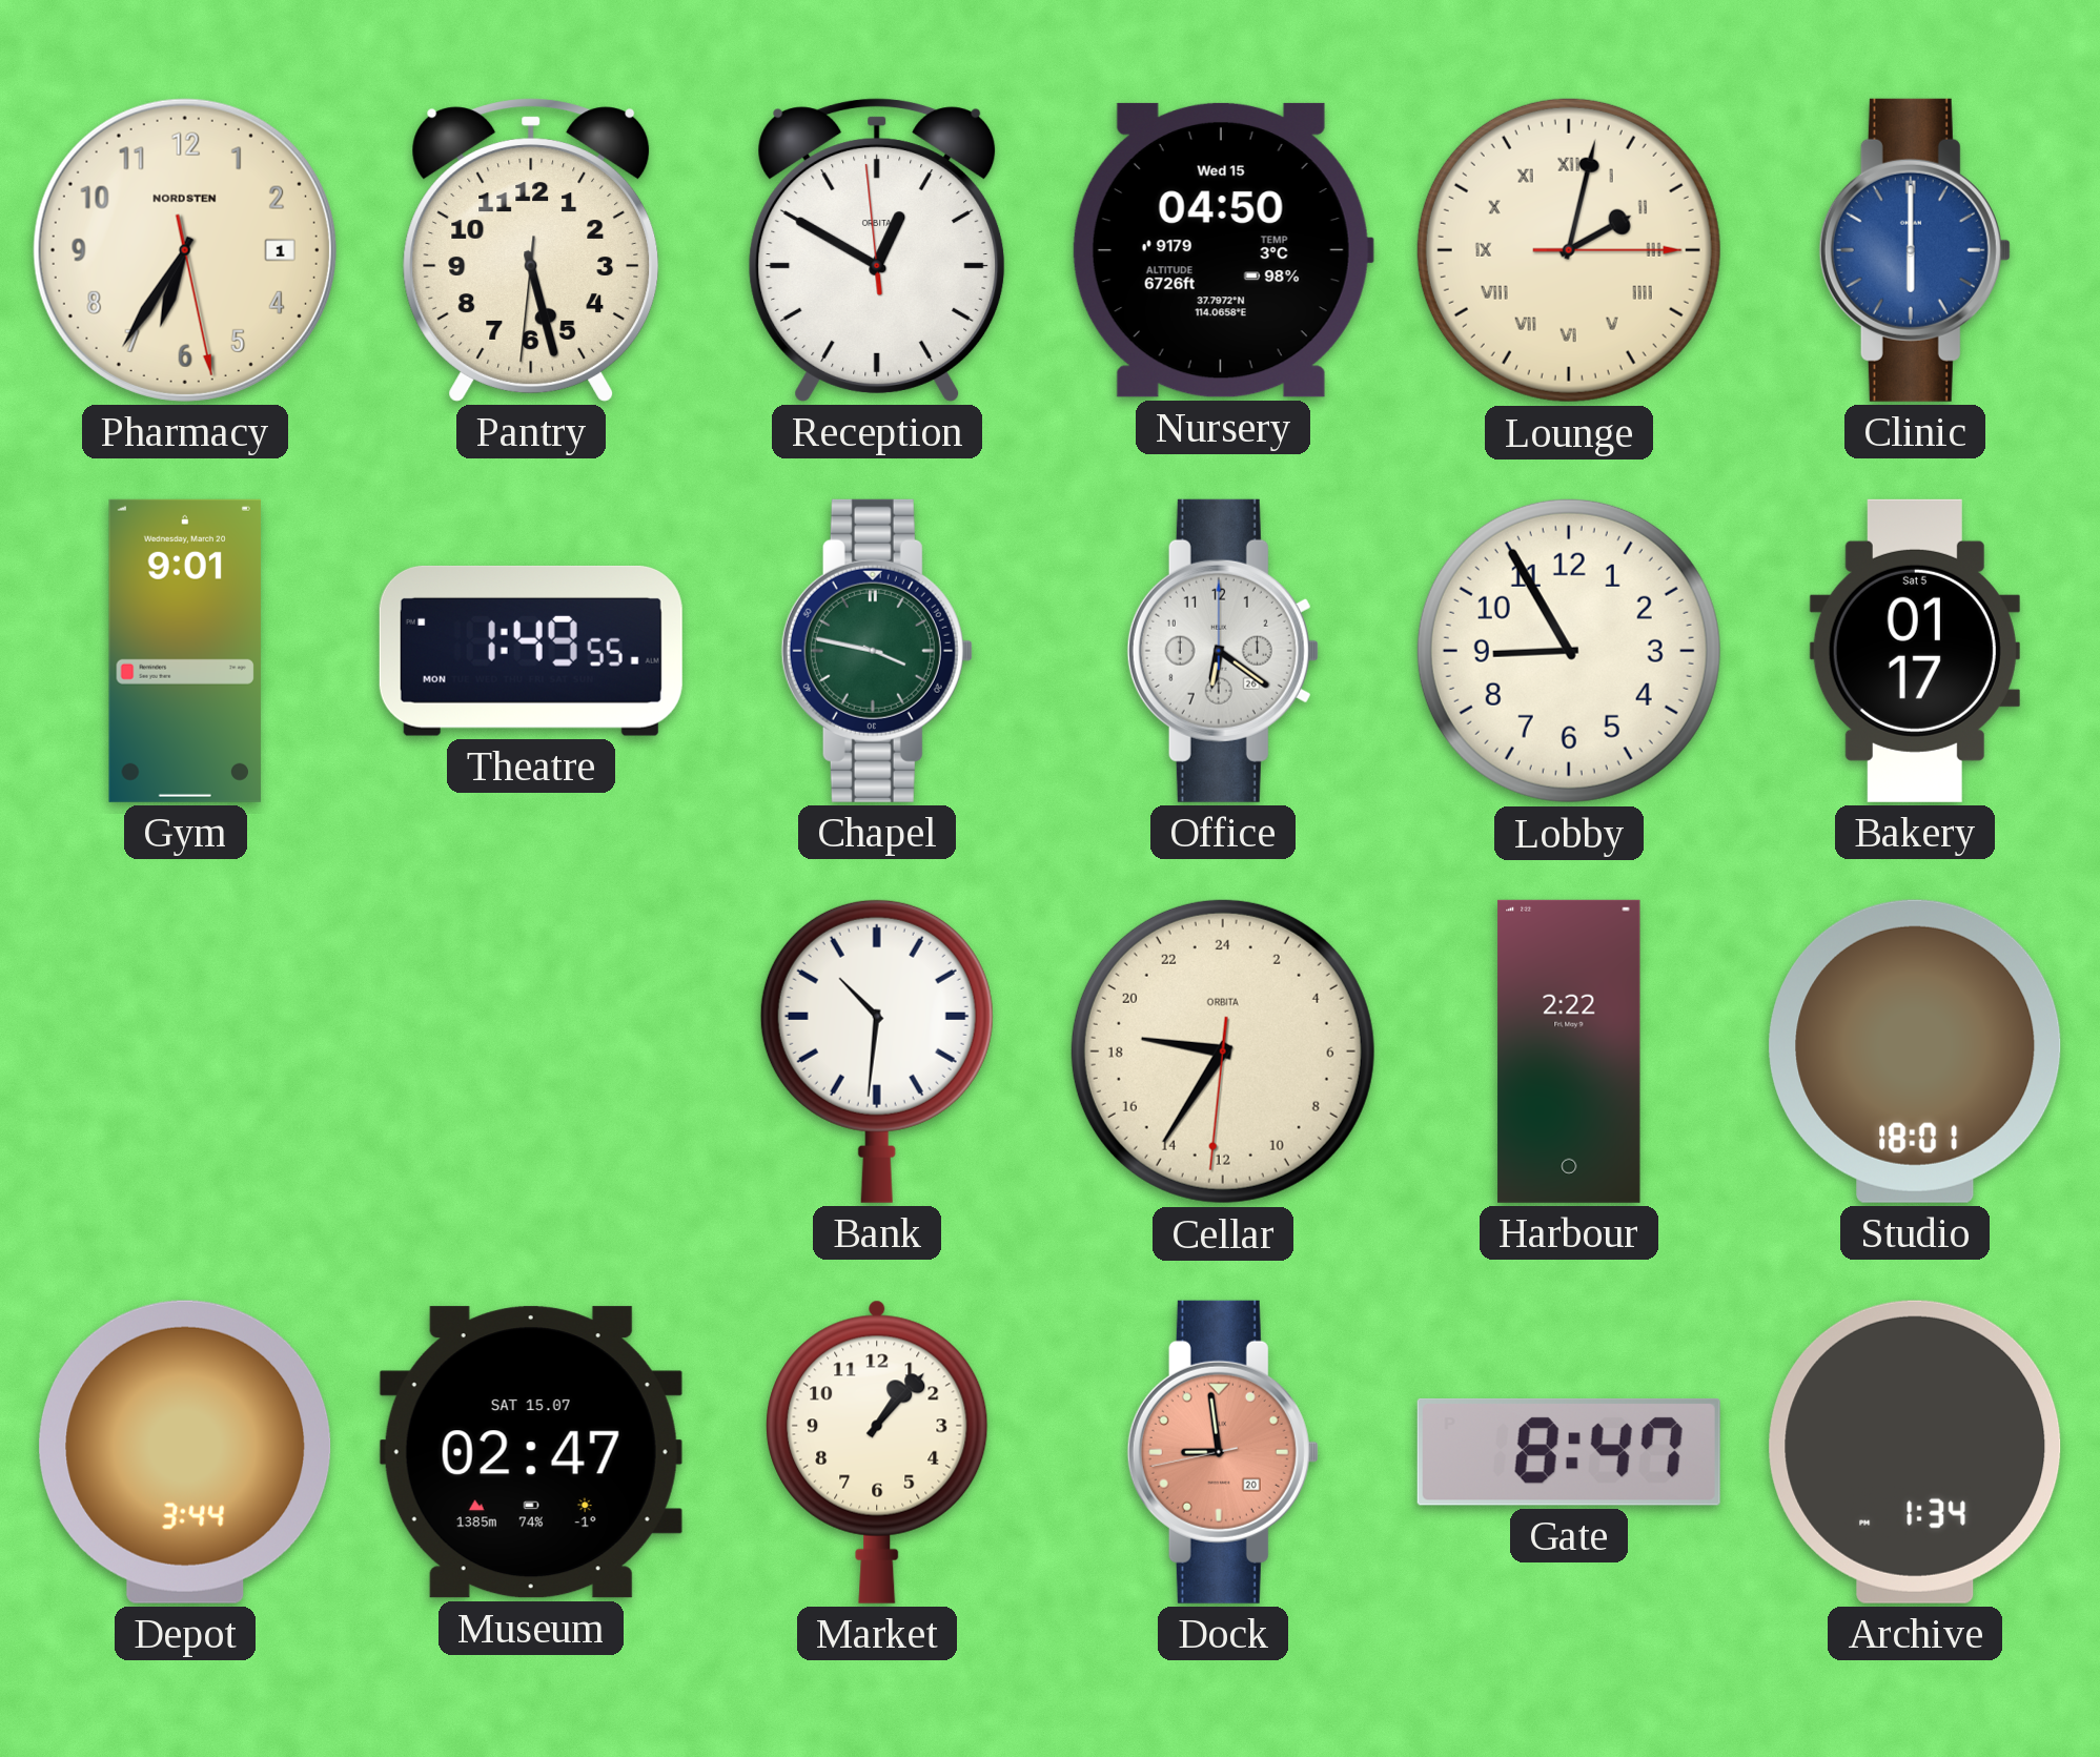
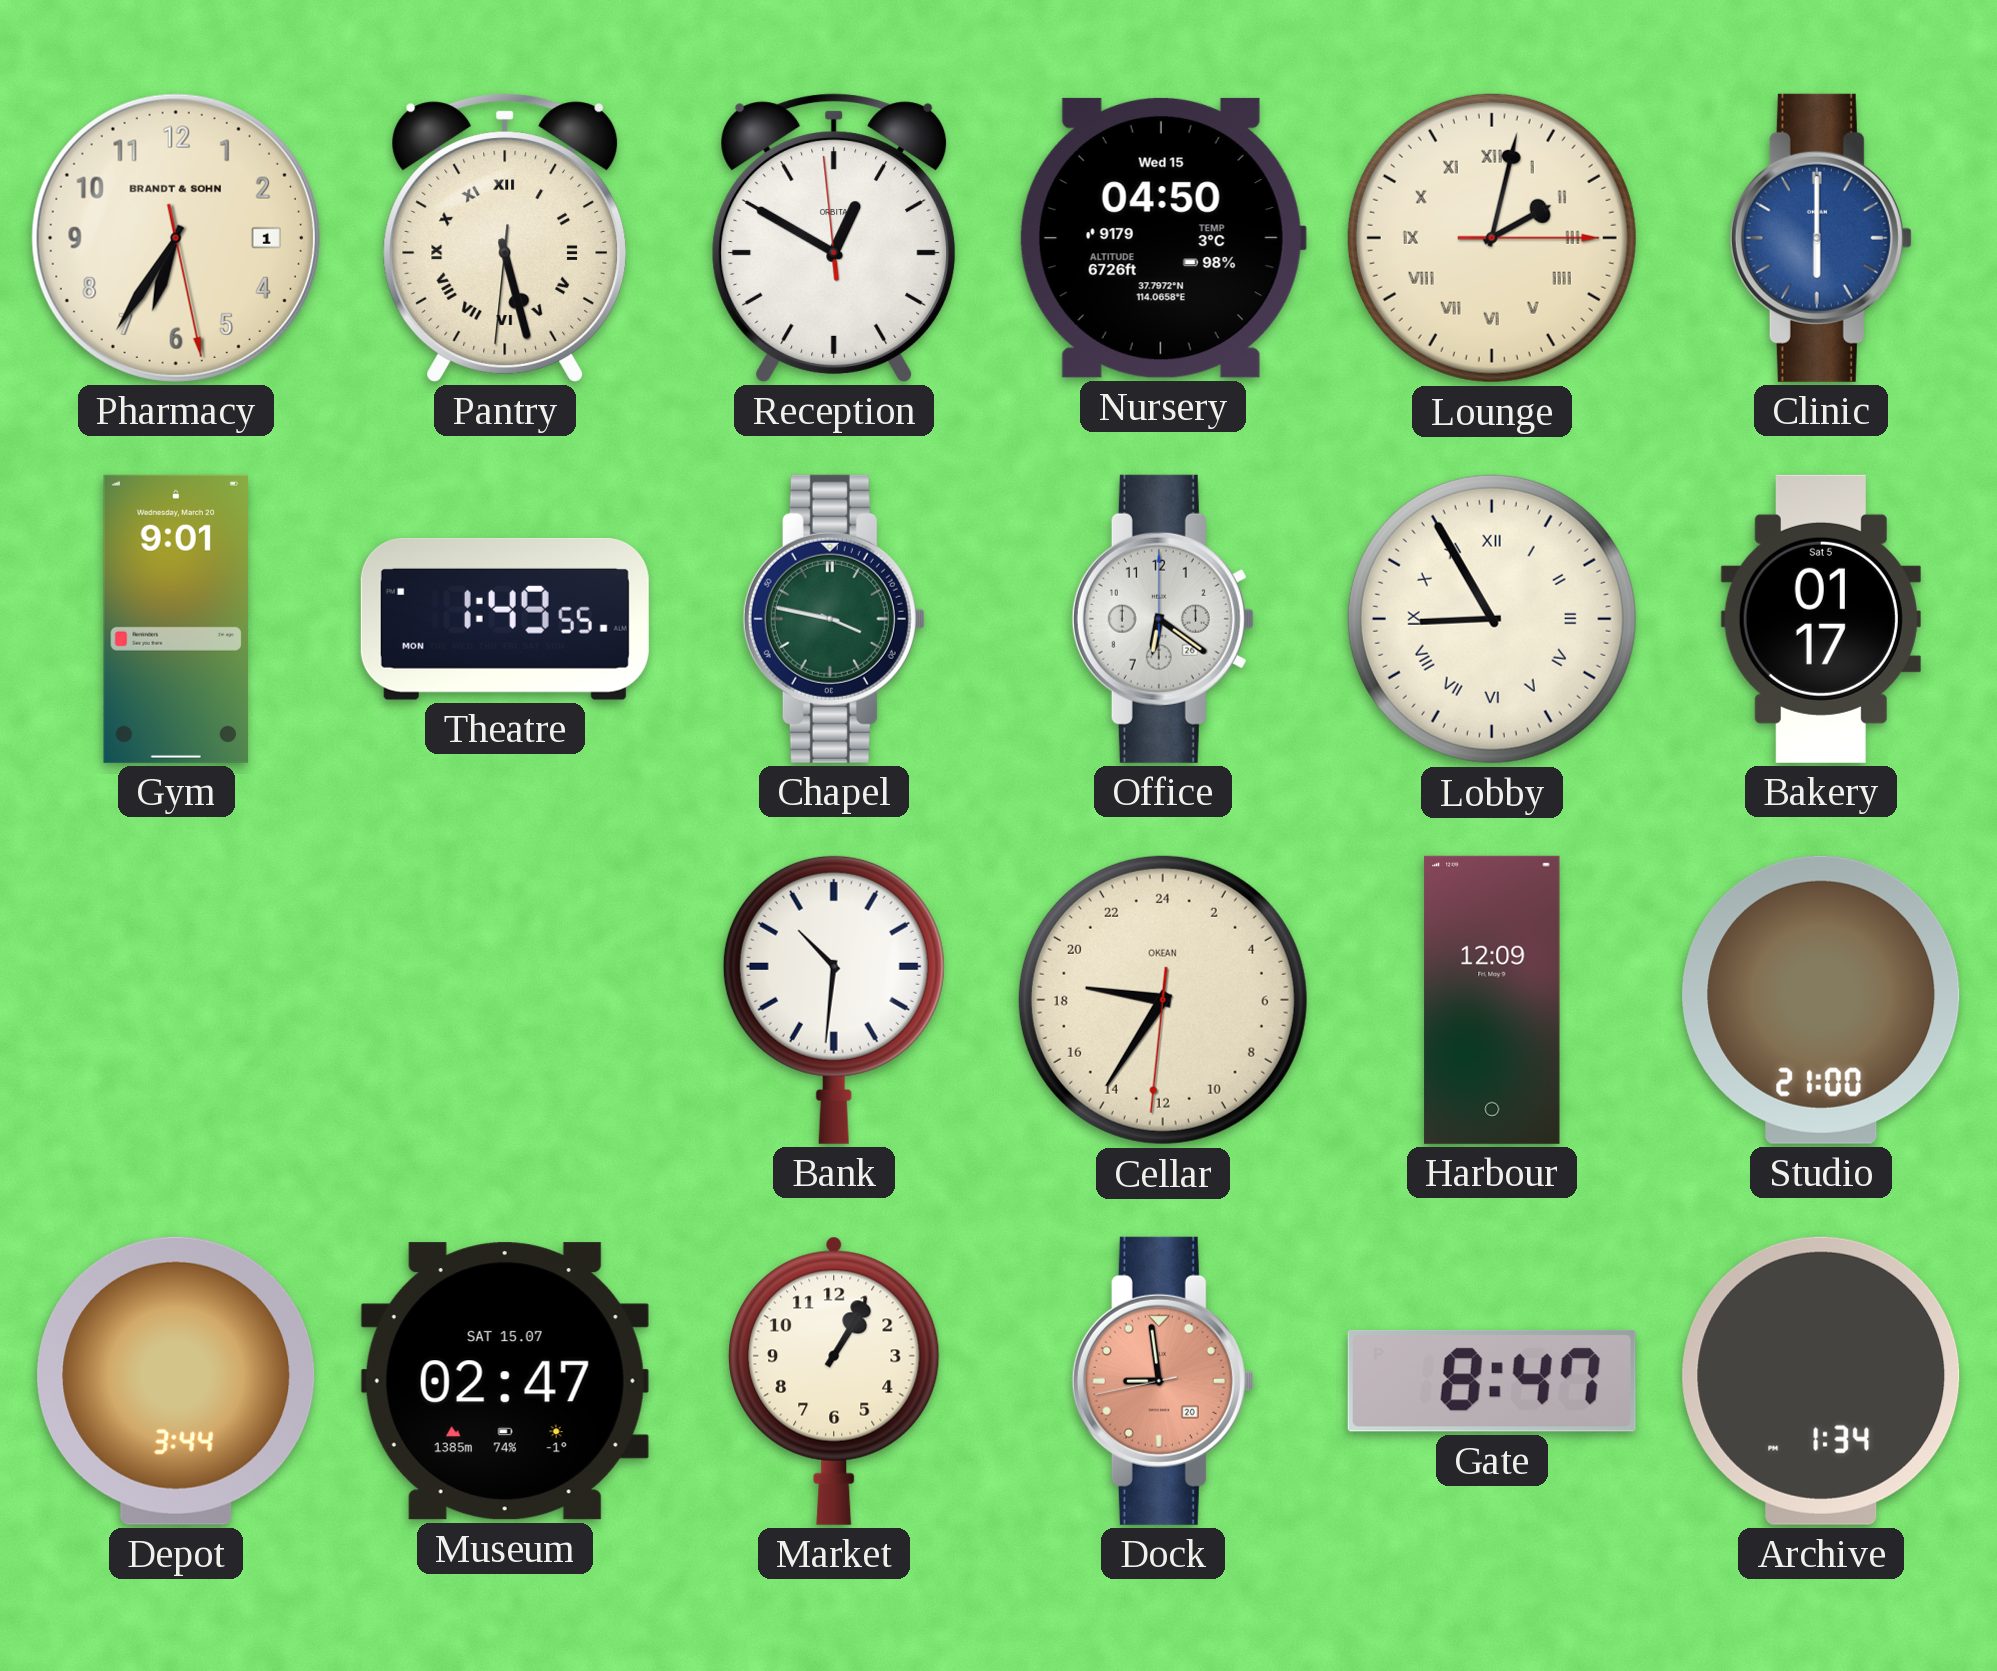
Pharmacy brand: NORDSTEN -> BRANDT & SOHN (176, 238)
Pantry numerals: Arabic -> Roman (505, 238)
Lobby numerals: Arabic -> Roman (1492, 619)
Cellar brand: ORBITA -> OKEAN (1163, 1000)
Harbour: 2:22 -> 12:09 (1492, 1000)
Studio: 18:01 -> 21:00 (1821, 1000)
Market: 1:07 -> 1:05 (834, 1381)
